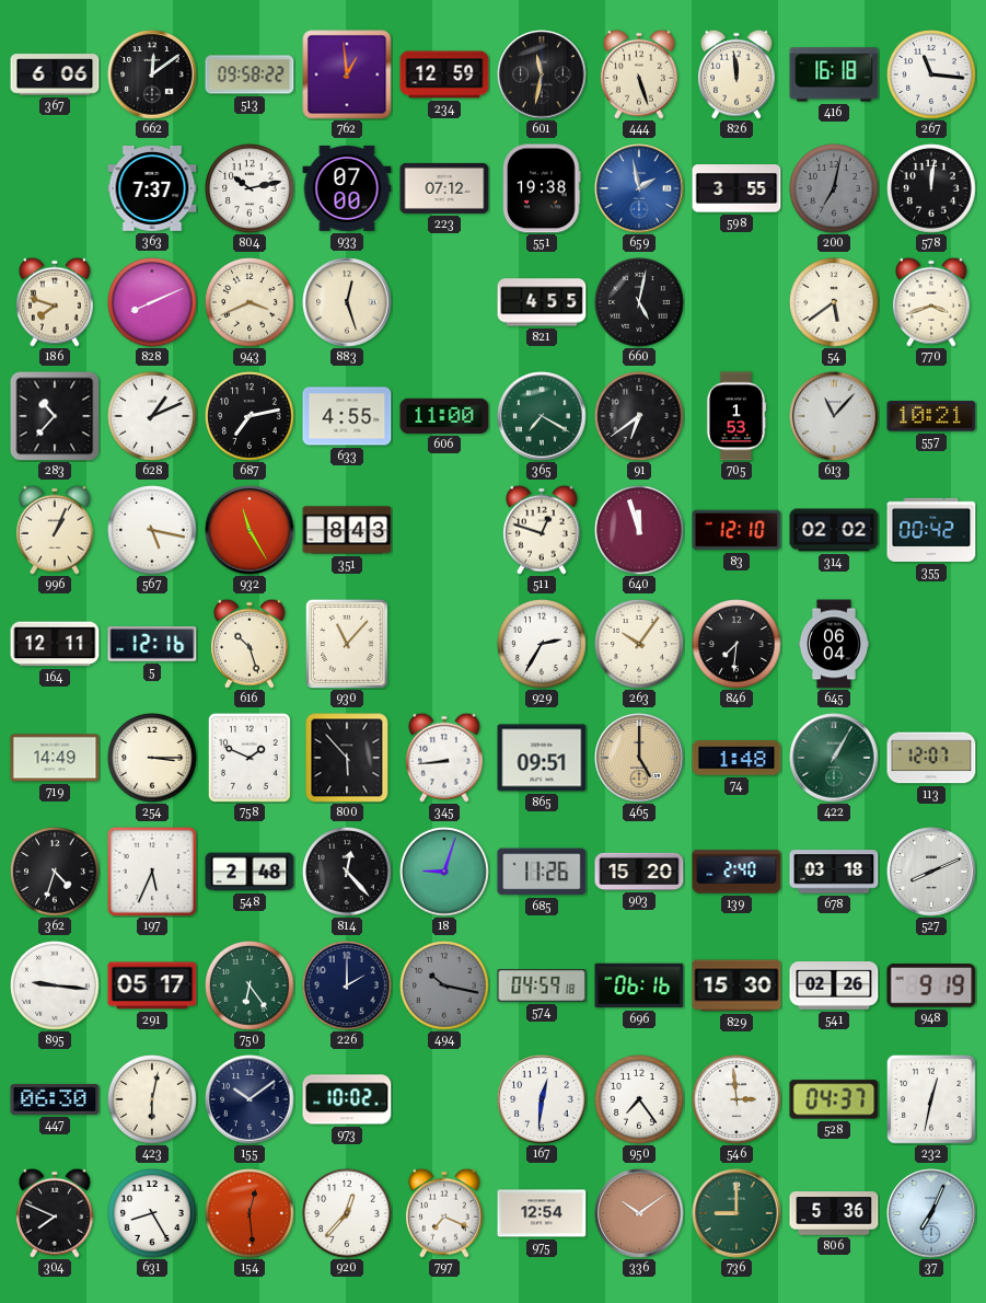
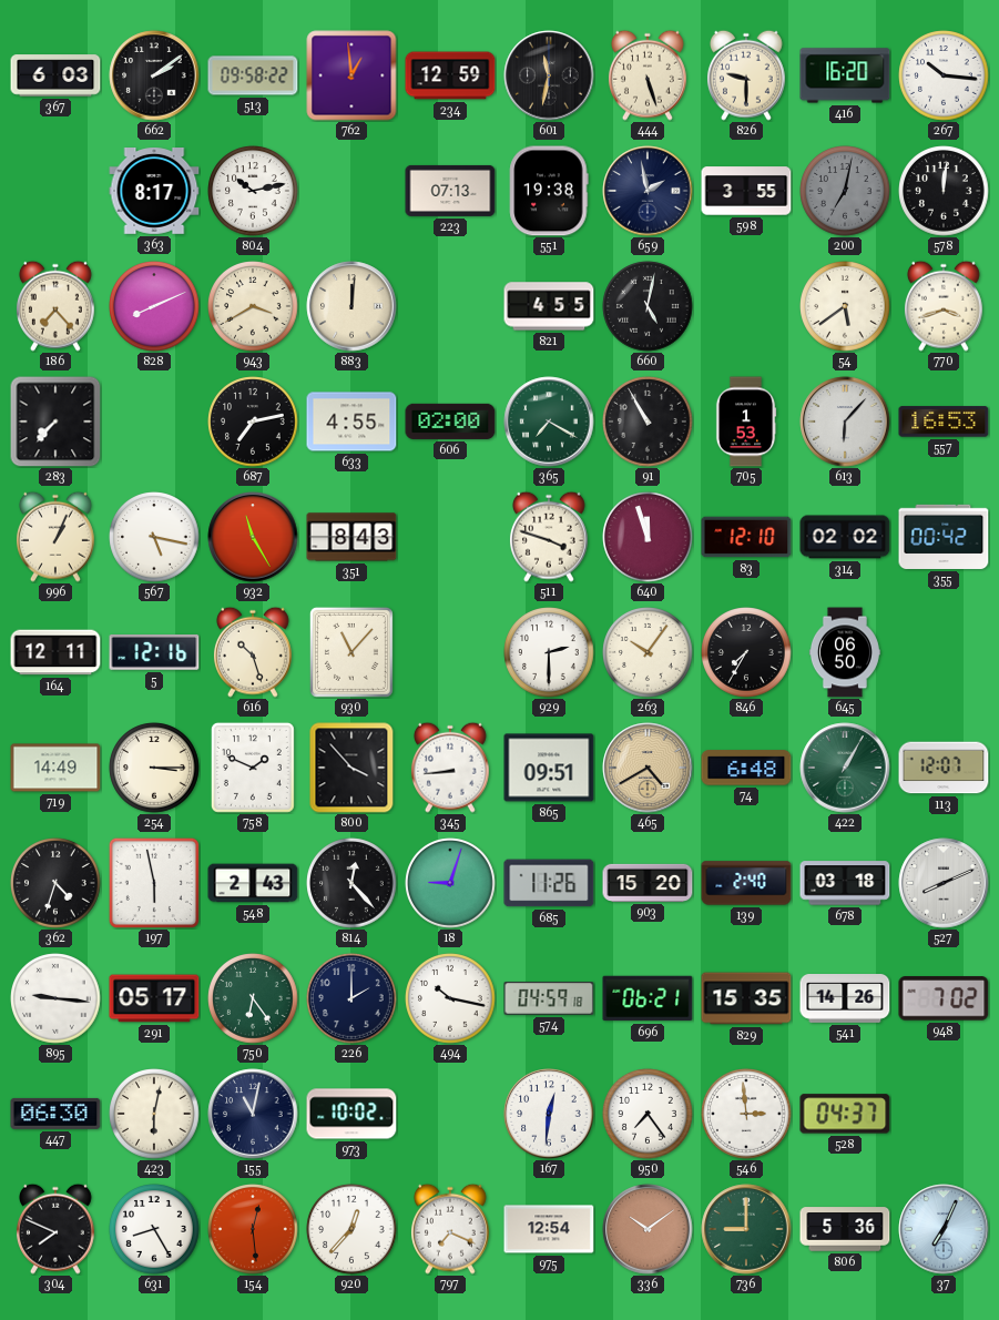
367: 6:06 -> 6:03 (55, 75)
662: 12:09 -> 2:09 (154, 75)
826: 11:59 -> 9:30 (746, 75)
416: 16:18 -> 16:20 (845, 75)
267: 11:16 -> 10:16 (944, 75)
363: 7:37 -> 8:17 (154, 192)
933: 07:00 -> none (347, 188)
223: 07:12 -> 07:13 (450, 191)
659 dial: blue -> navy (648, 191)
186: 7:48 -> 7:23 (55, 306)
943: 3:41 -> 3:40 (253, 306)
883: 12:27 -> 12:01 (351, 306)
283: 10:37 -> 7:37 (55, 422)
628: 1:11 -> none (152, 416)
606: 11:00 -> 02:00 (450, 422)
91: 6:39 -> 10:55 (648, 422)
613: 11:07 -> 6:07 (845, 422)
557: 10:21 -> 16:53 (944, 422)
511: 12:48 -> 3:48 (549, 537)
929: 2:35 -> 2:30 (549, 652)
846: 7:31 -> 7:35 (746, 652)
645: 06:04 -> 06:50 (845, 652)
800: 5:53 -> 3:53 (351, 768)
465: 5:00 -> 4:40 (648, 768)
74: 1:48 -> 6:48 (746, 768)
197: 5:34 -> 5:58 (153, 882)
548: 2:48 -> 2:43 (253, 883)
494 dial: grey -> white (450, 998)
696: 06:16 -> 06:21 (648, 998)
829: 15:30 -> 15:35 (746, 998)
541: 02:26 -> 14:26 (845, 999)
948: 9:19 -> 7:02 (944, 998)
155: 10:09 -> 11:02 (253, 1114)
232: 12:32 -> none (931, 1099)
